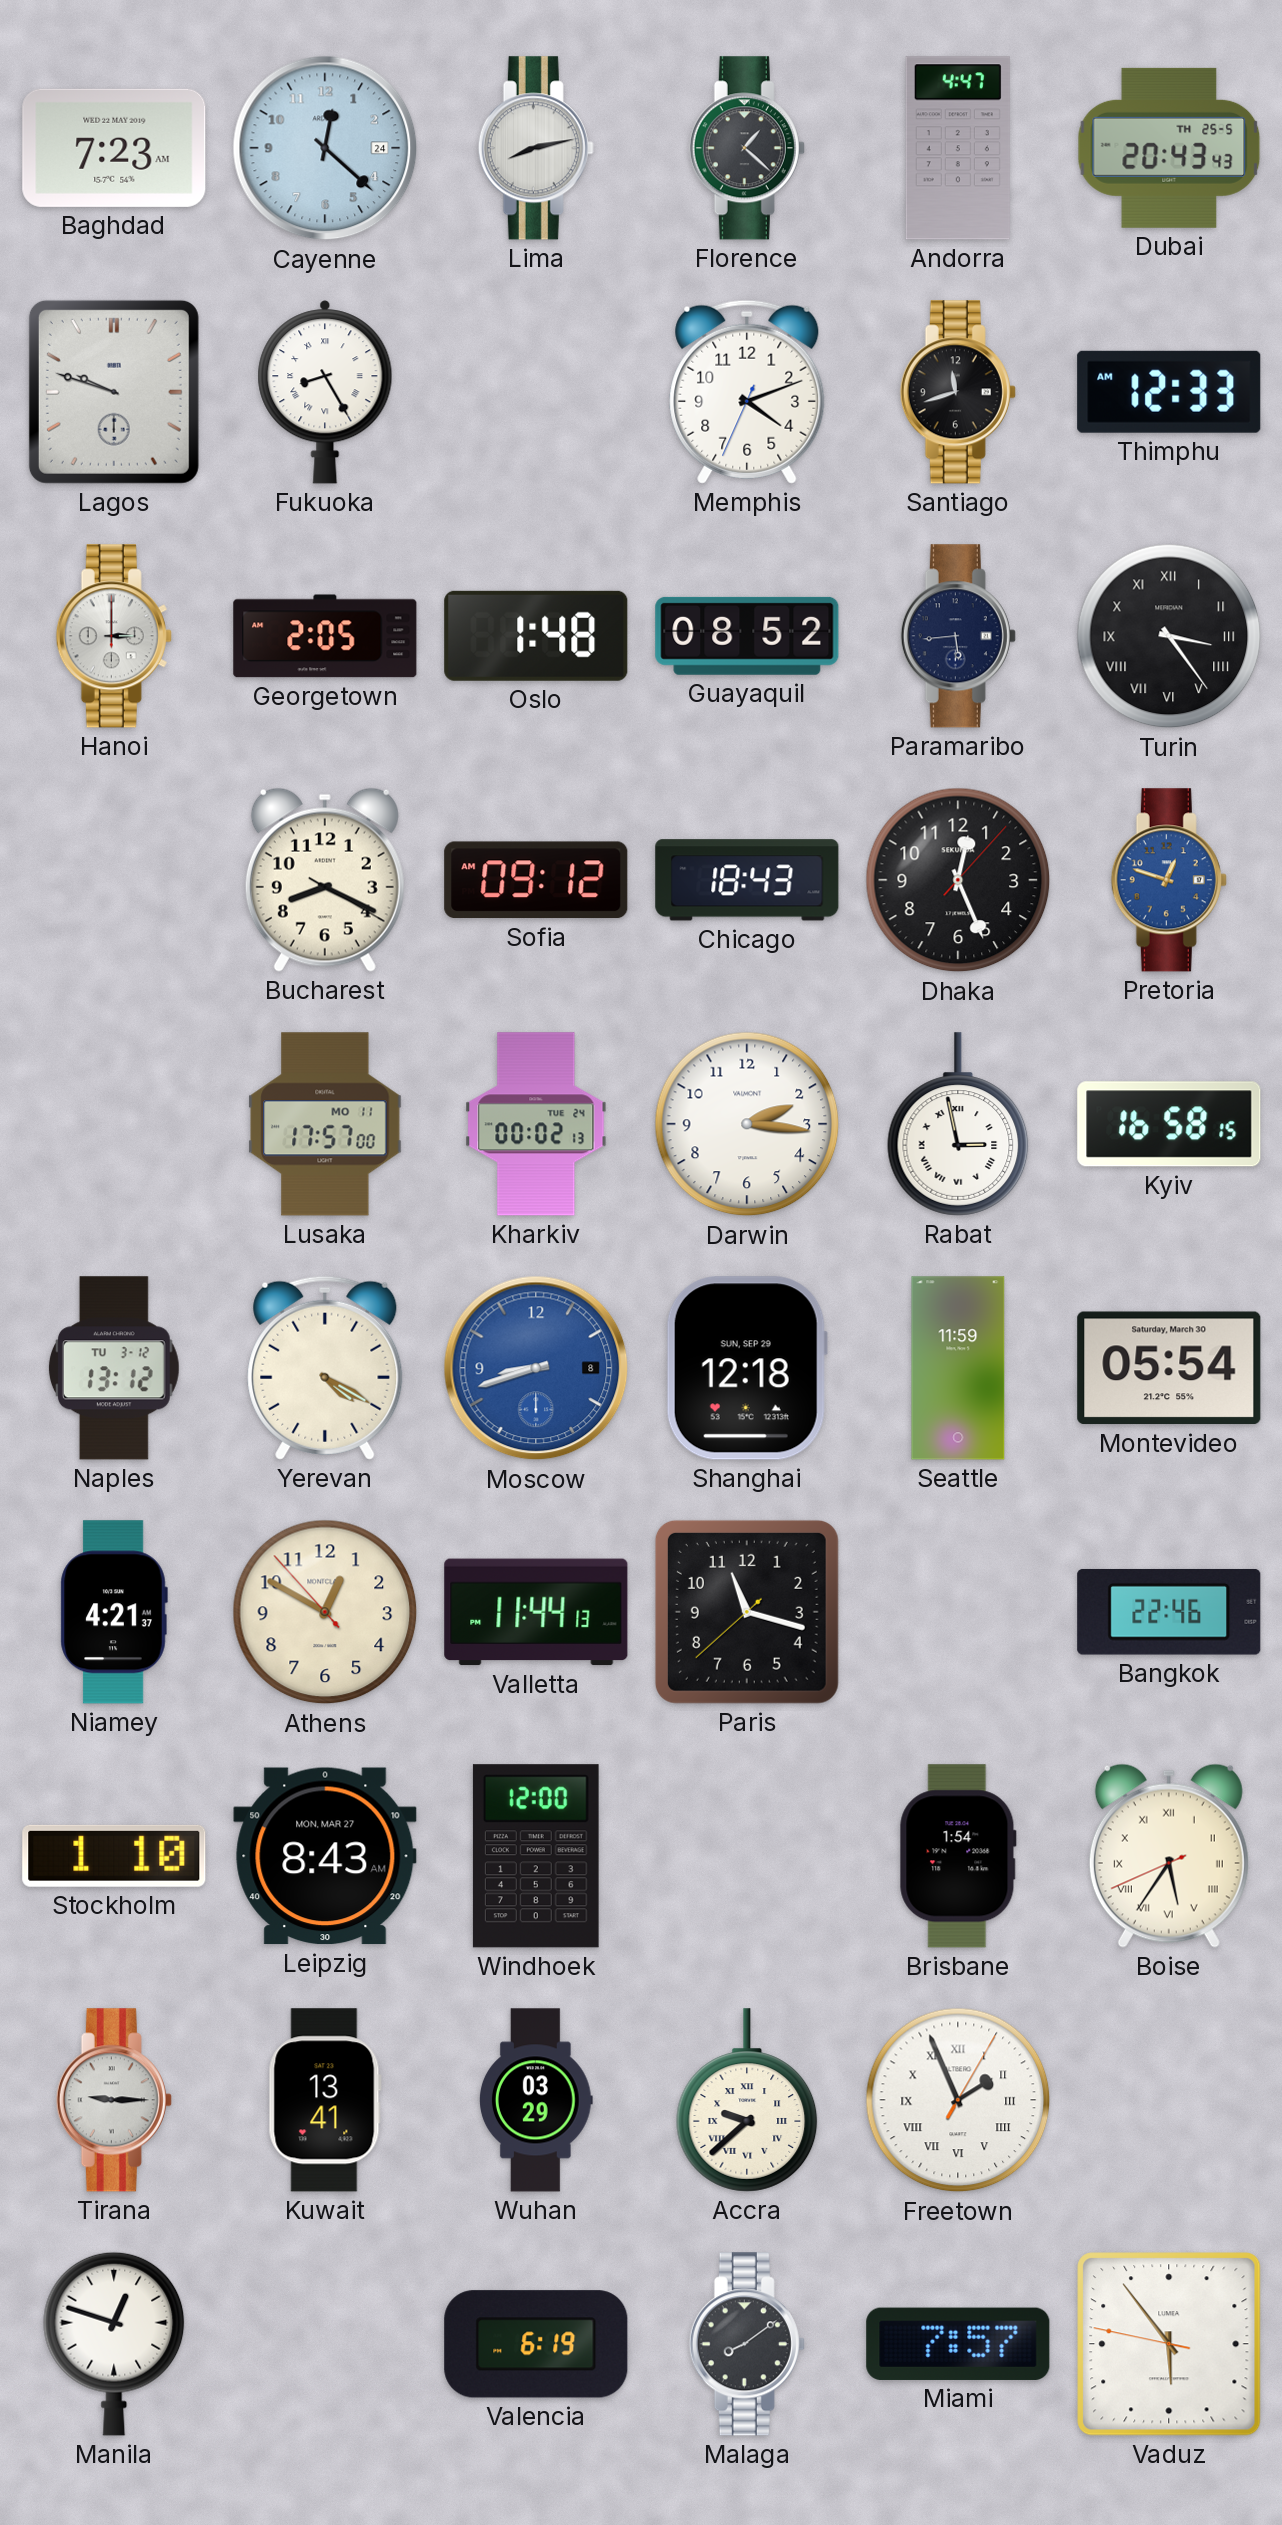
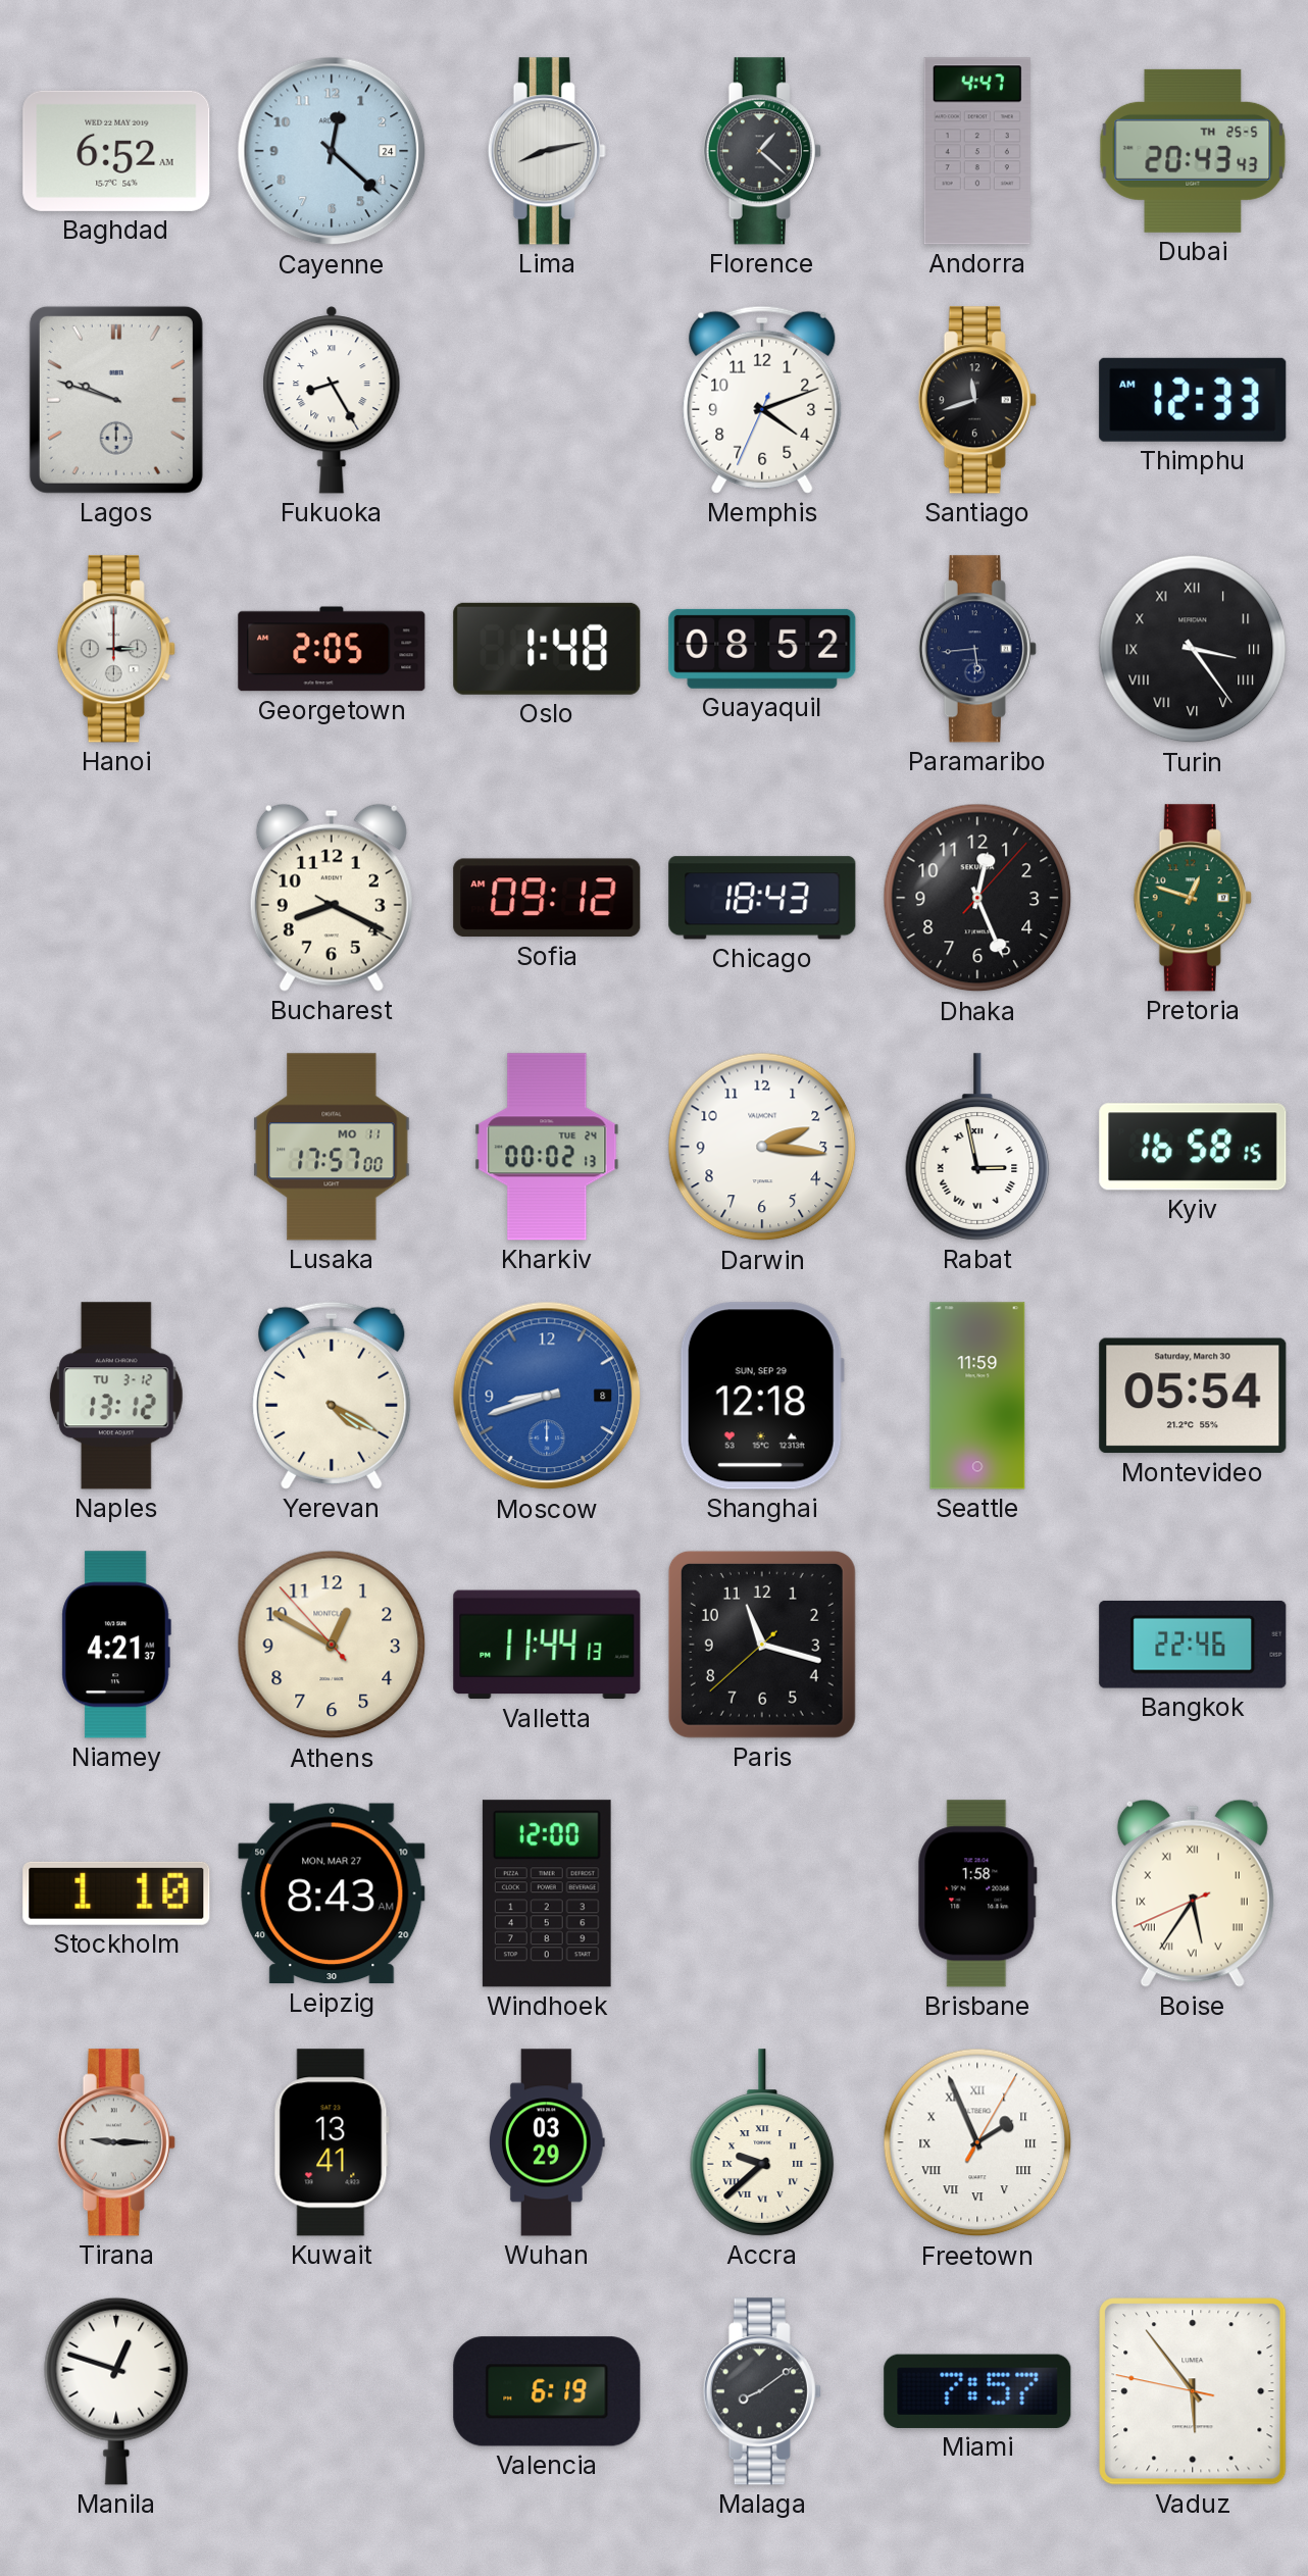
Baghdad: 7:23 -> 6:52 (116, 151)
Pretoria dial: blue -> green (1193, 898)
Brisbane: 1:54 -> 1:58 (977, 1893)
